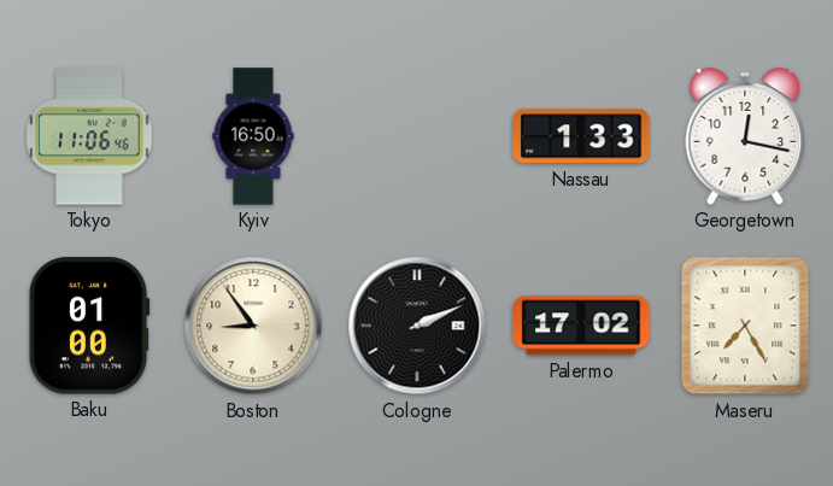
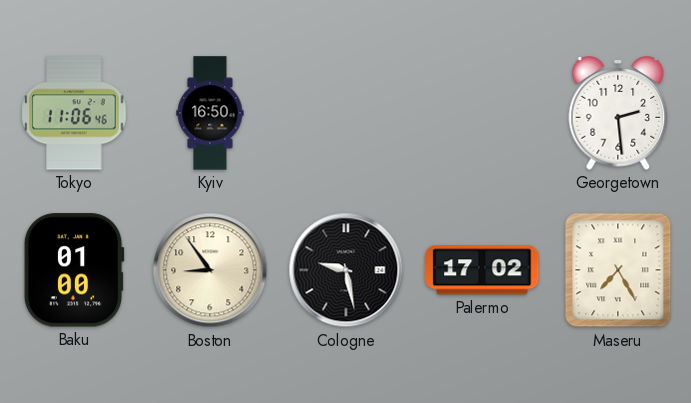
Nassau: 1:33 -> none (581, 136)
Georgetown: 12:17 -> 2:29 (618, 114)
Cologne: 2:11 -> 9:28 (346, 270)
